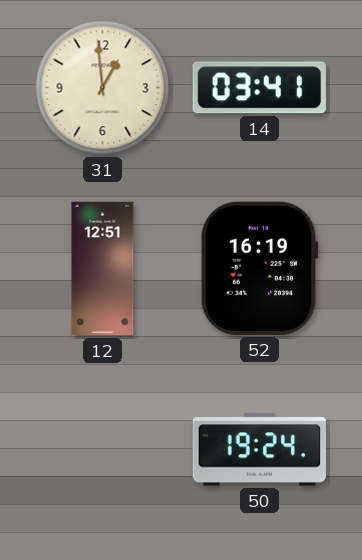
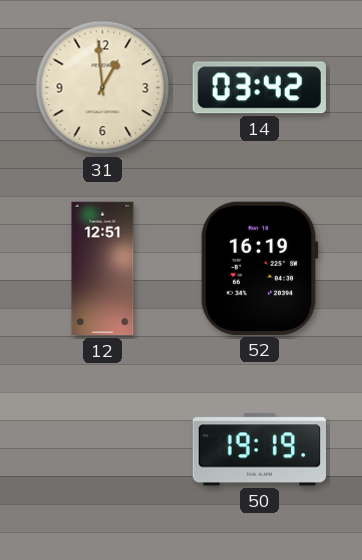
14: 03:41 -> 03:42 (259, 88)
50: 19:24 -> 19:19 (259, 450)
